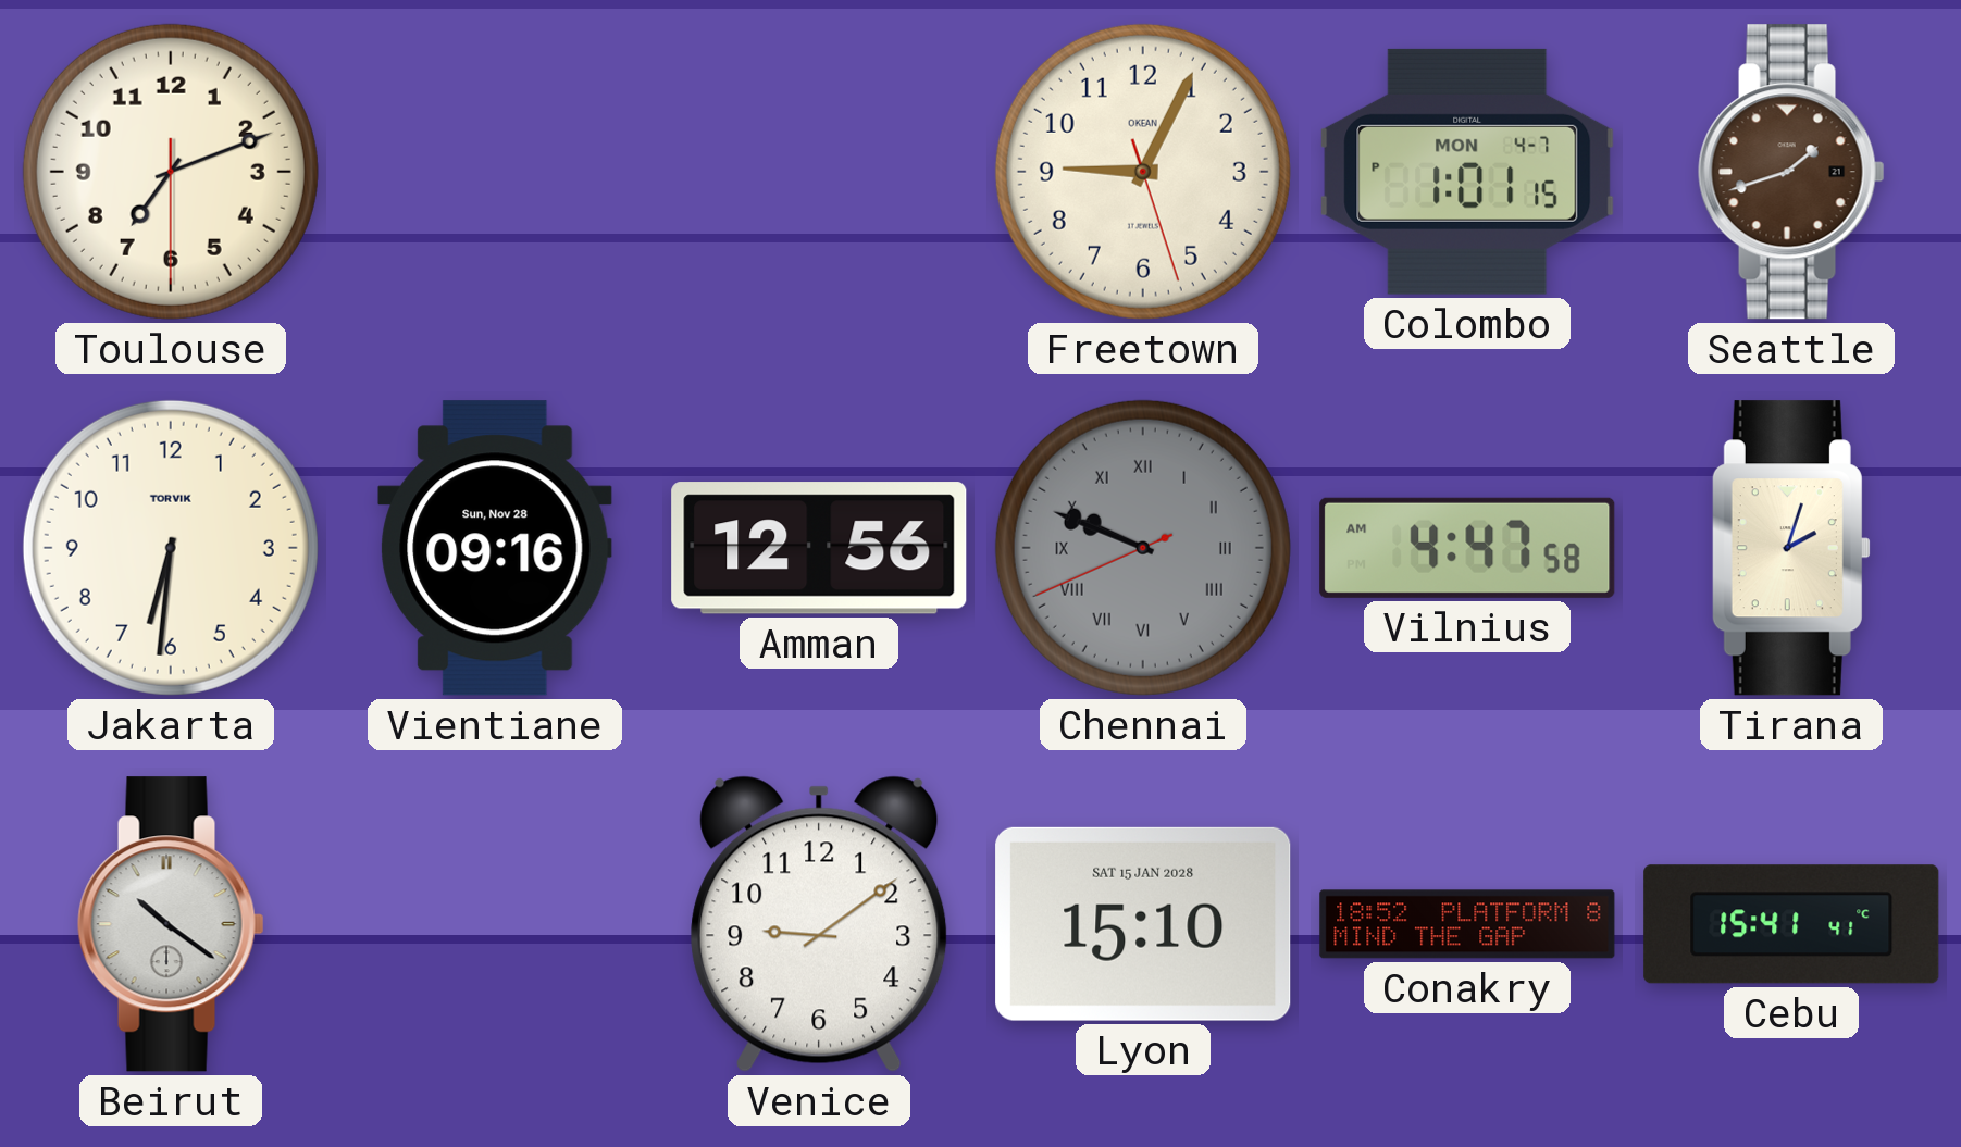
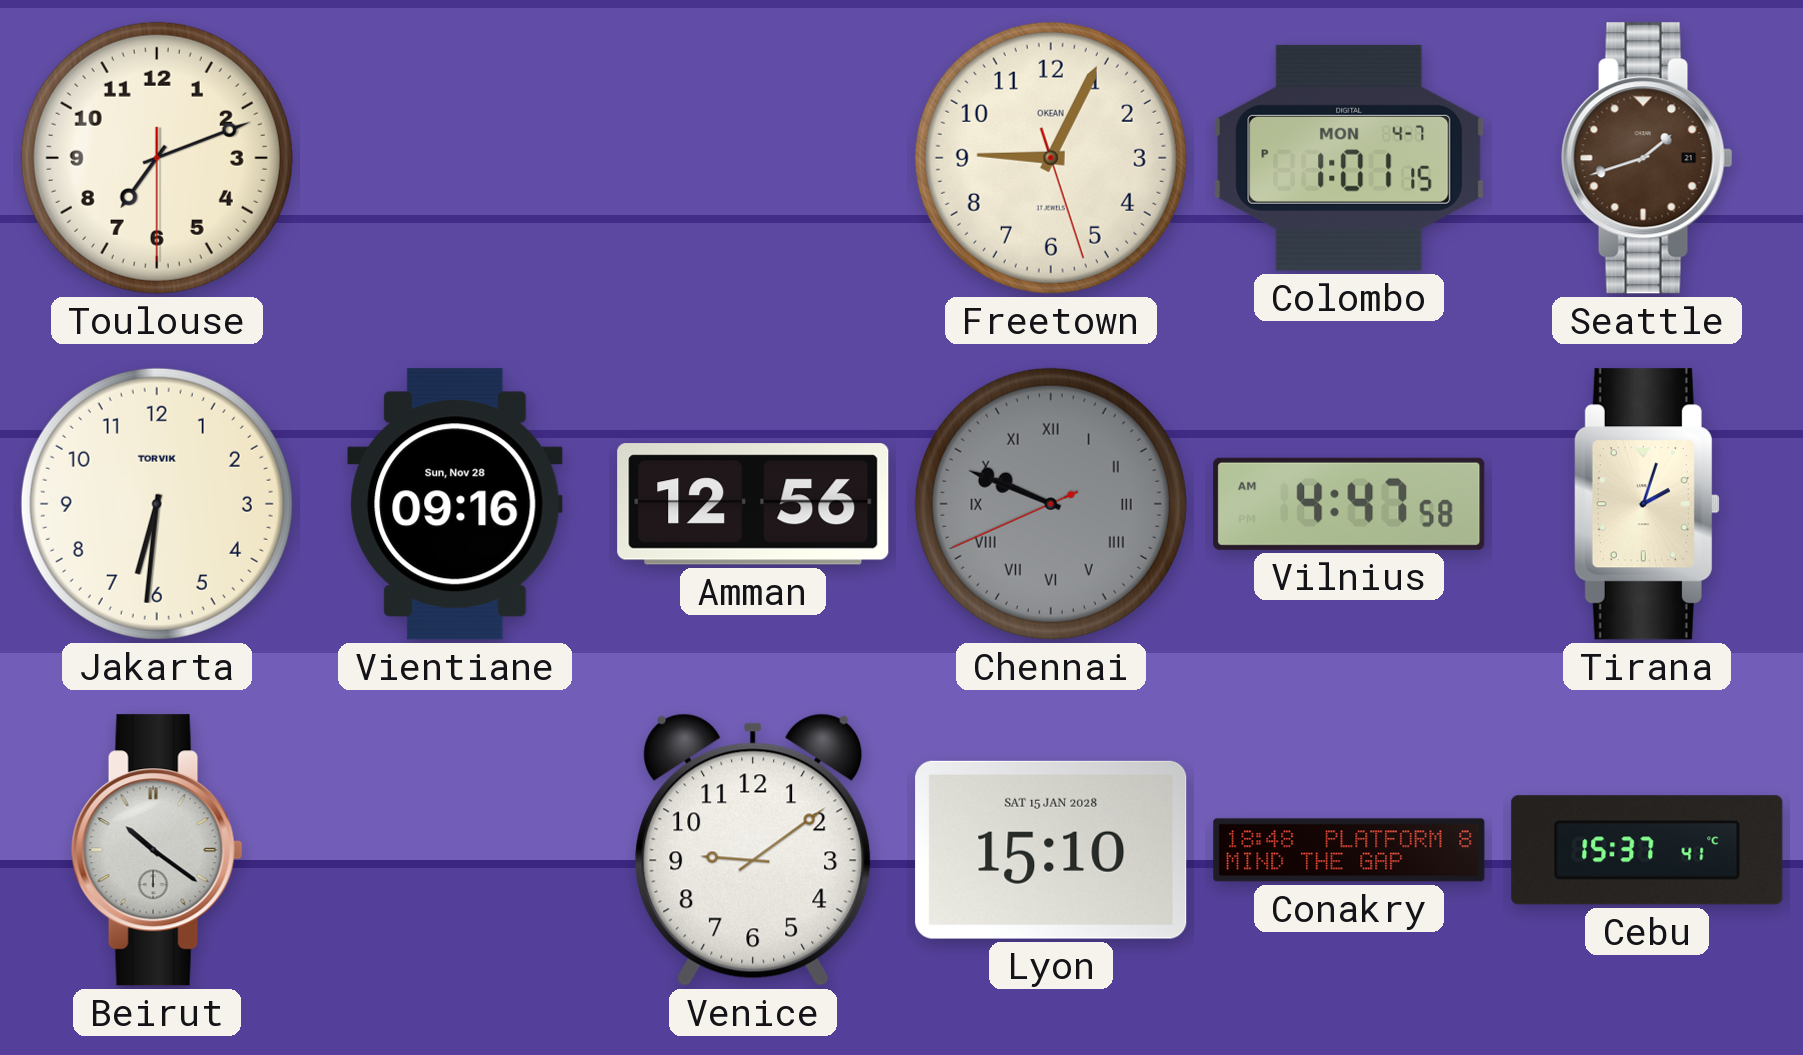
Conakry: 18:52 -> 18:48 (1349, 850)
Cebu: 15:41 -> 15:37 (1647, 850)
